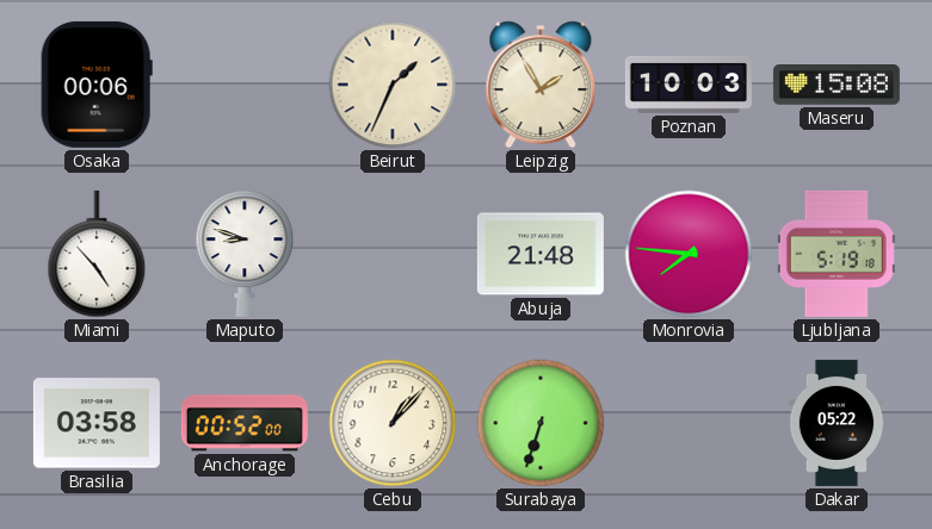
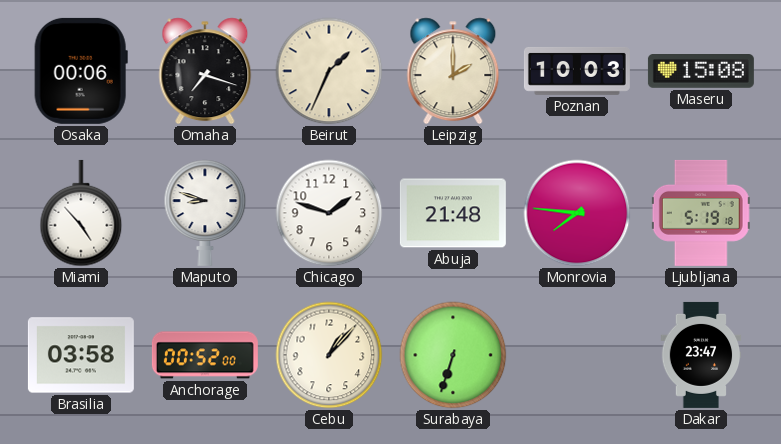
Omaha: none -> 7:18 (205, 71)
Leipzig: 1:55 -> 2:00 (453, 71)
Chicago: none -> 1:48 (329, 213)
Dakar: 05:22 -> 23:47 (701, 355)
